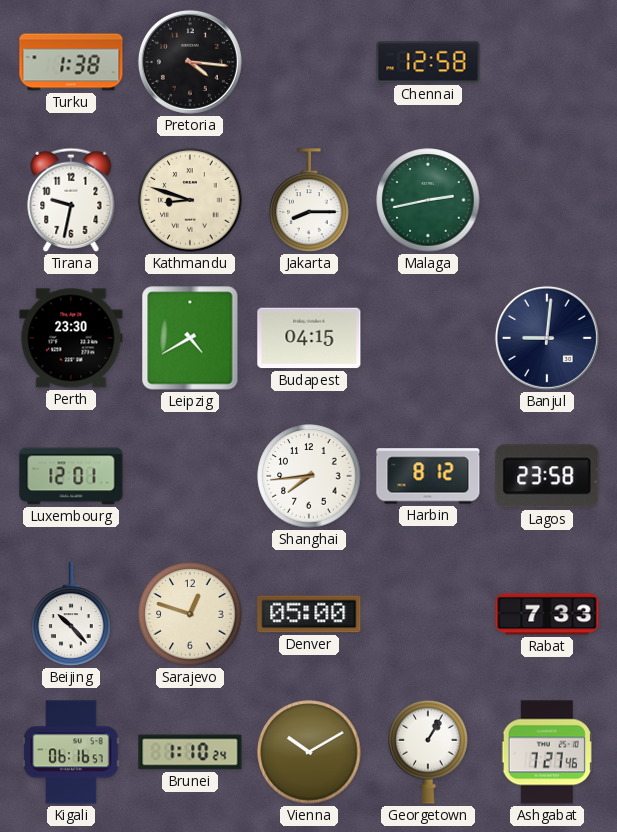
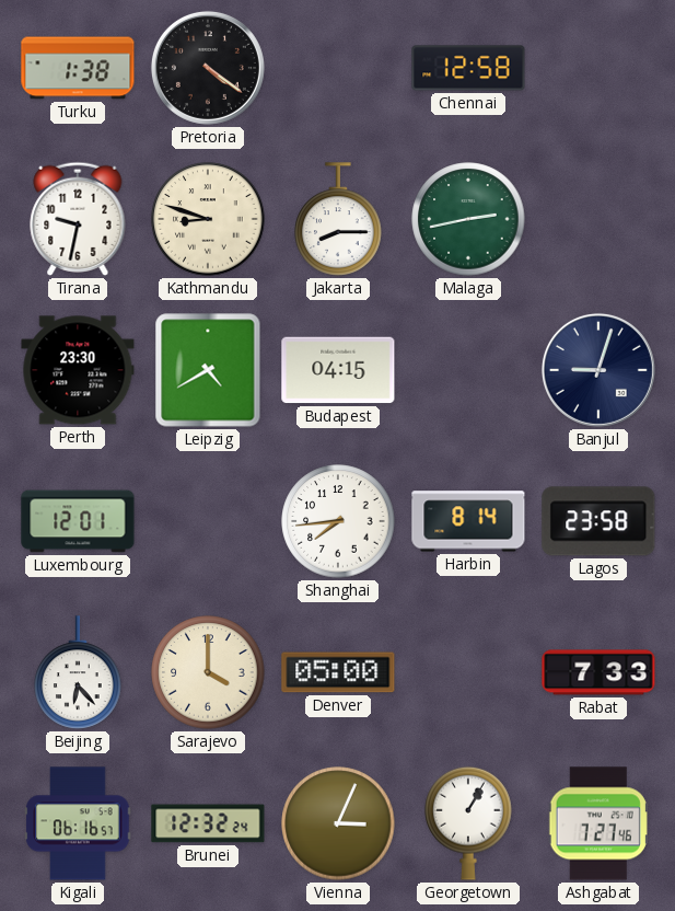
Pretoria: 4:16 -> 4:21 (208, 68)
Banjul: 9:01 -> 9:03 (598, 370)
Harbin: 8:12 -> 8:14 (468, 521)
Beijing: 10:23 -> 6:23 (78, 672)
Sarajevo: 12:48 -> 4:00 (208, 672)
Brunei: 1:10 -> 12:32 (208, 823)
Vienna: 10:10 -> 3:04 (338, 823)
